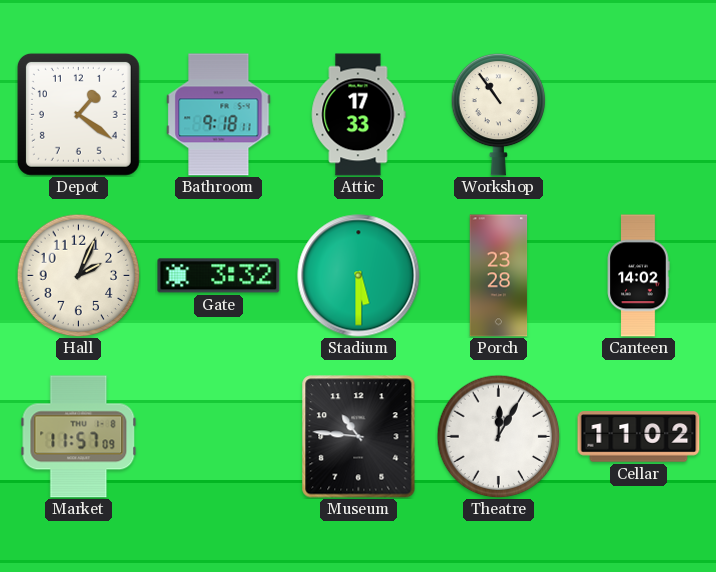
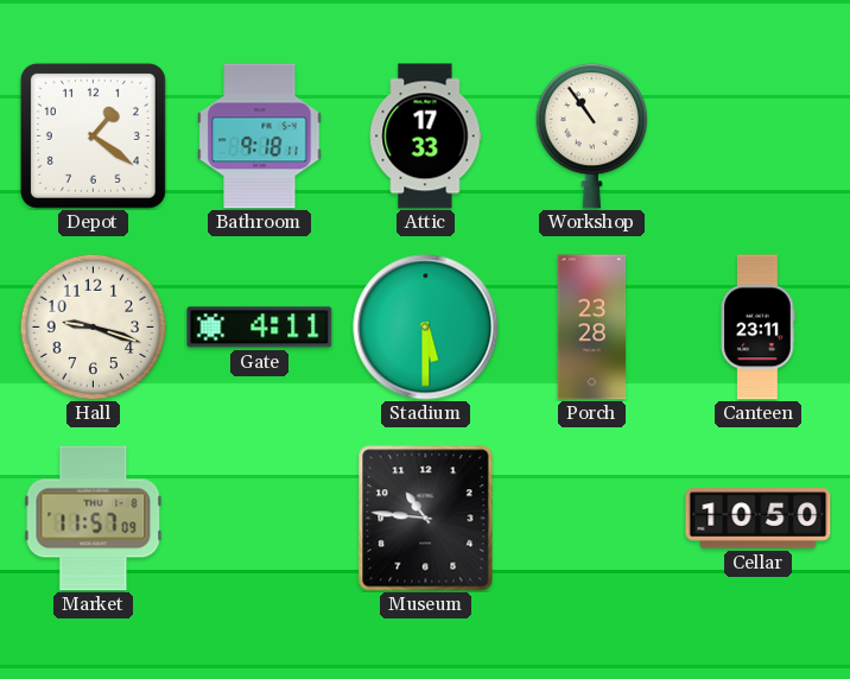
Hall: 2:04 -> 9:18 (93, 326)
Gate: 3:32 -> 4:11 (260, 328)
Canteen: 14:02 -> 23:11 (757, 328)
Theatre: 12:05 -> none (498, 436)
Cellar: 11:02 -> 10:50 (759, 519)
